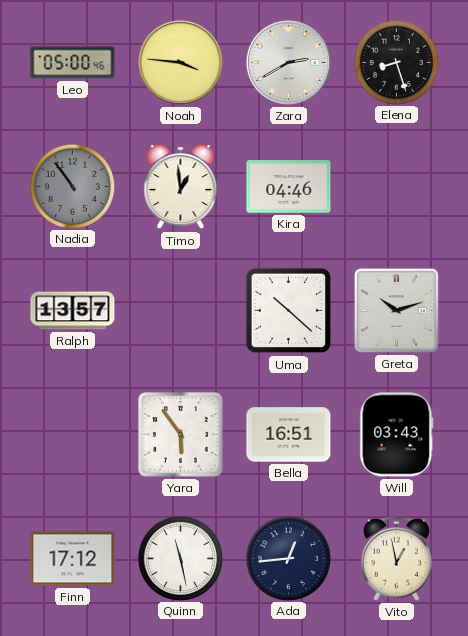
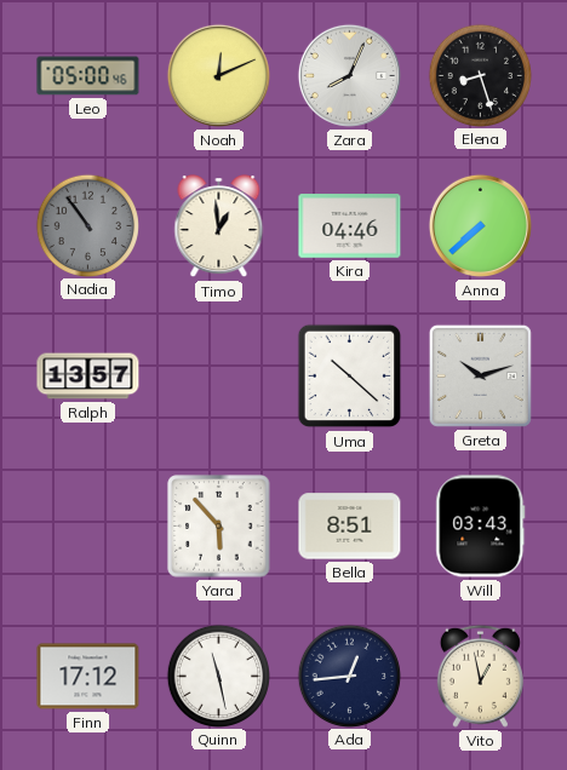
Noah: 3:46 -> 12:11 (218, 75)
Zara: 2:40 -> 8:04 (349, 75)
Anna: none -> 7:38 (480, 225)
Yara: 5:54 -> 5:53 (219, 527)
Bella: 16:51 -> 8:51 (350, 527)
